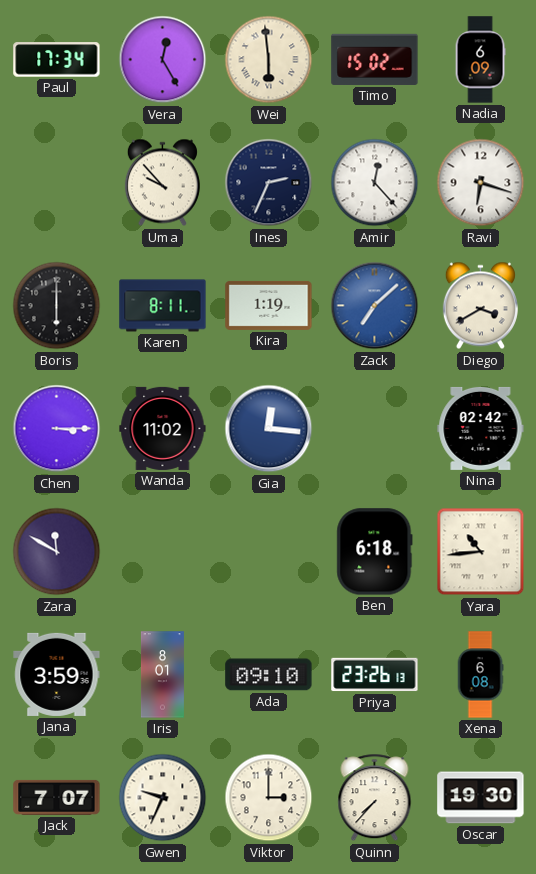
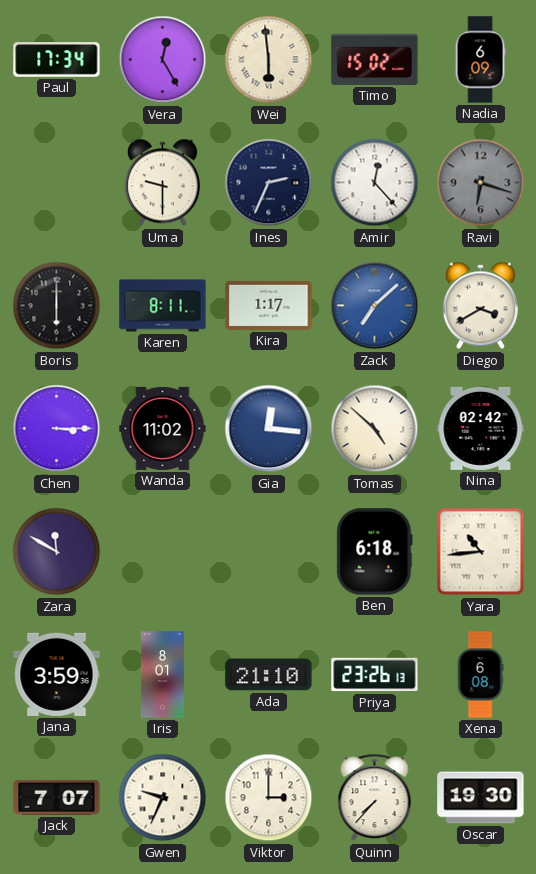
Uma: 9:53 -> 9:30 (162, 183)
Ravi dial: white -> grey (481, 183)
Kira: 1:19 -> 1:17 (269, 305)
Tomas: none -> 4:52 (375, 429)
Ada: 09:10 -> 21:10 (269, 675)
